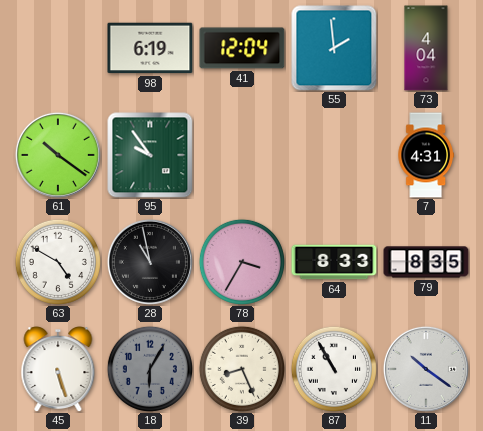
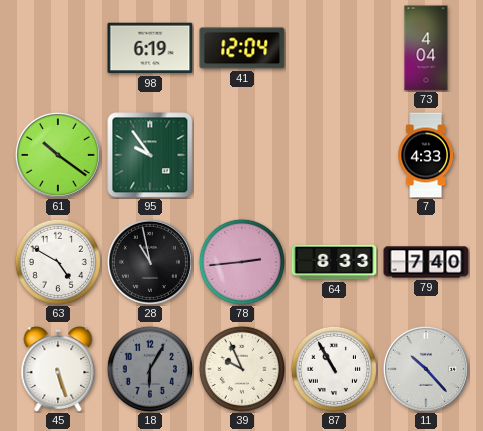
55: 1:59 -> none (334, 48)
7: 4:31 -> 4:33 (426, 155)
78: 3:35 -> 2:44 (242, 262)
79: 8:35 -> 7:40 (426, 262)
39: 8:26 -> 9:56 (242, 369)
11: 10:21 -> 10:23 (426, 369)
